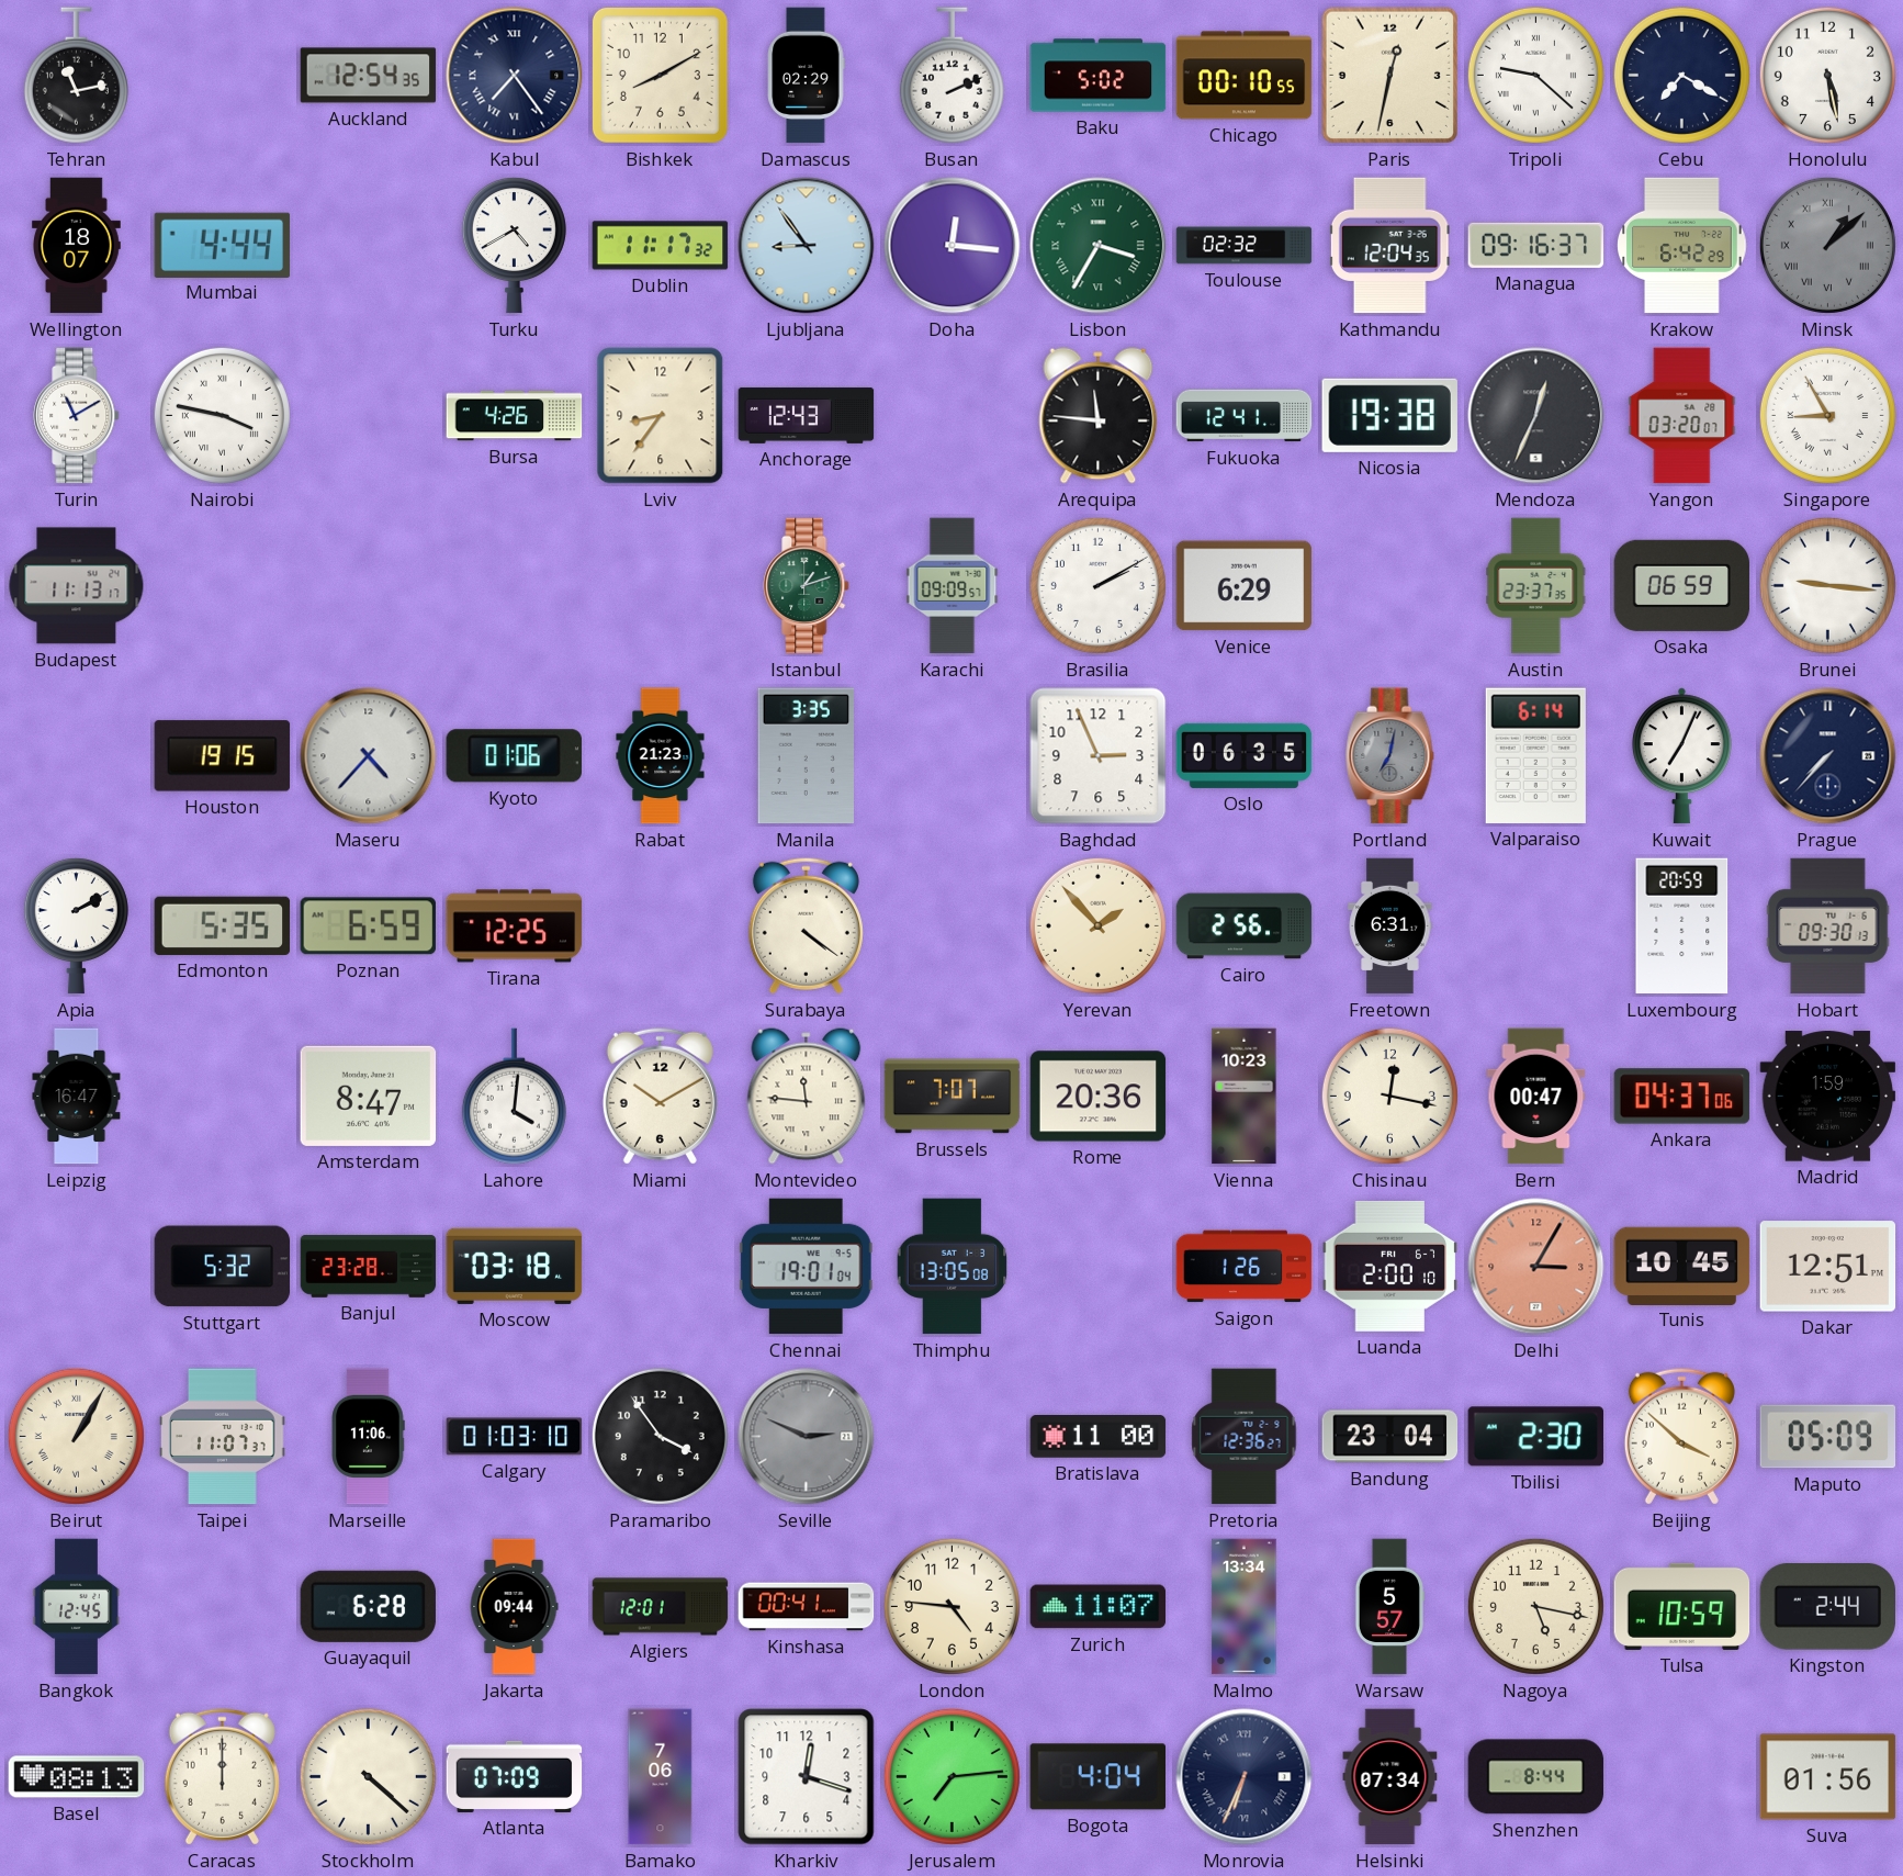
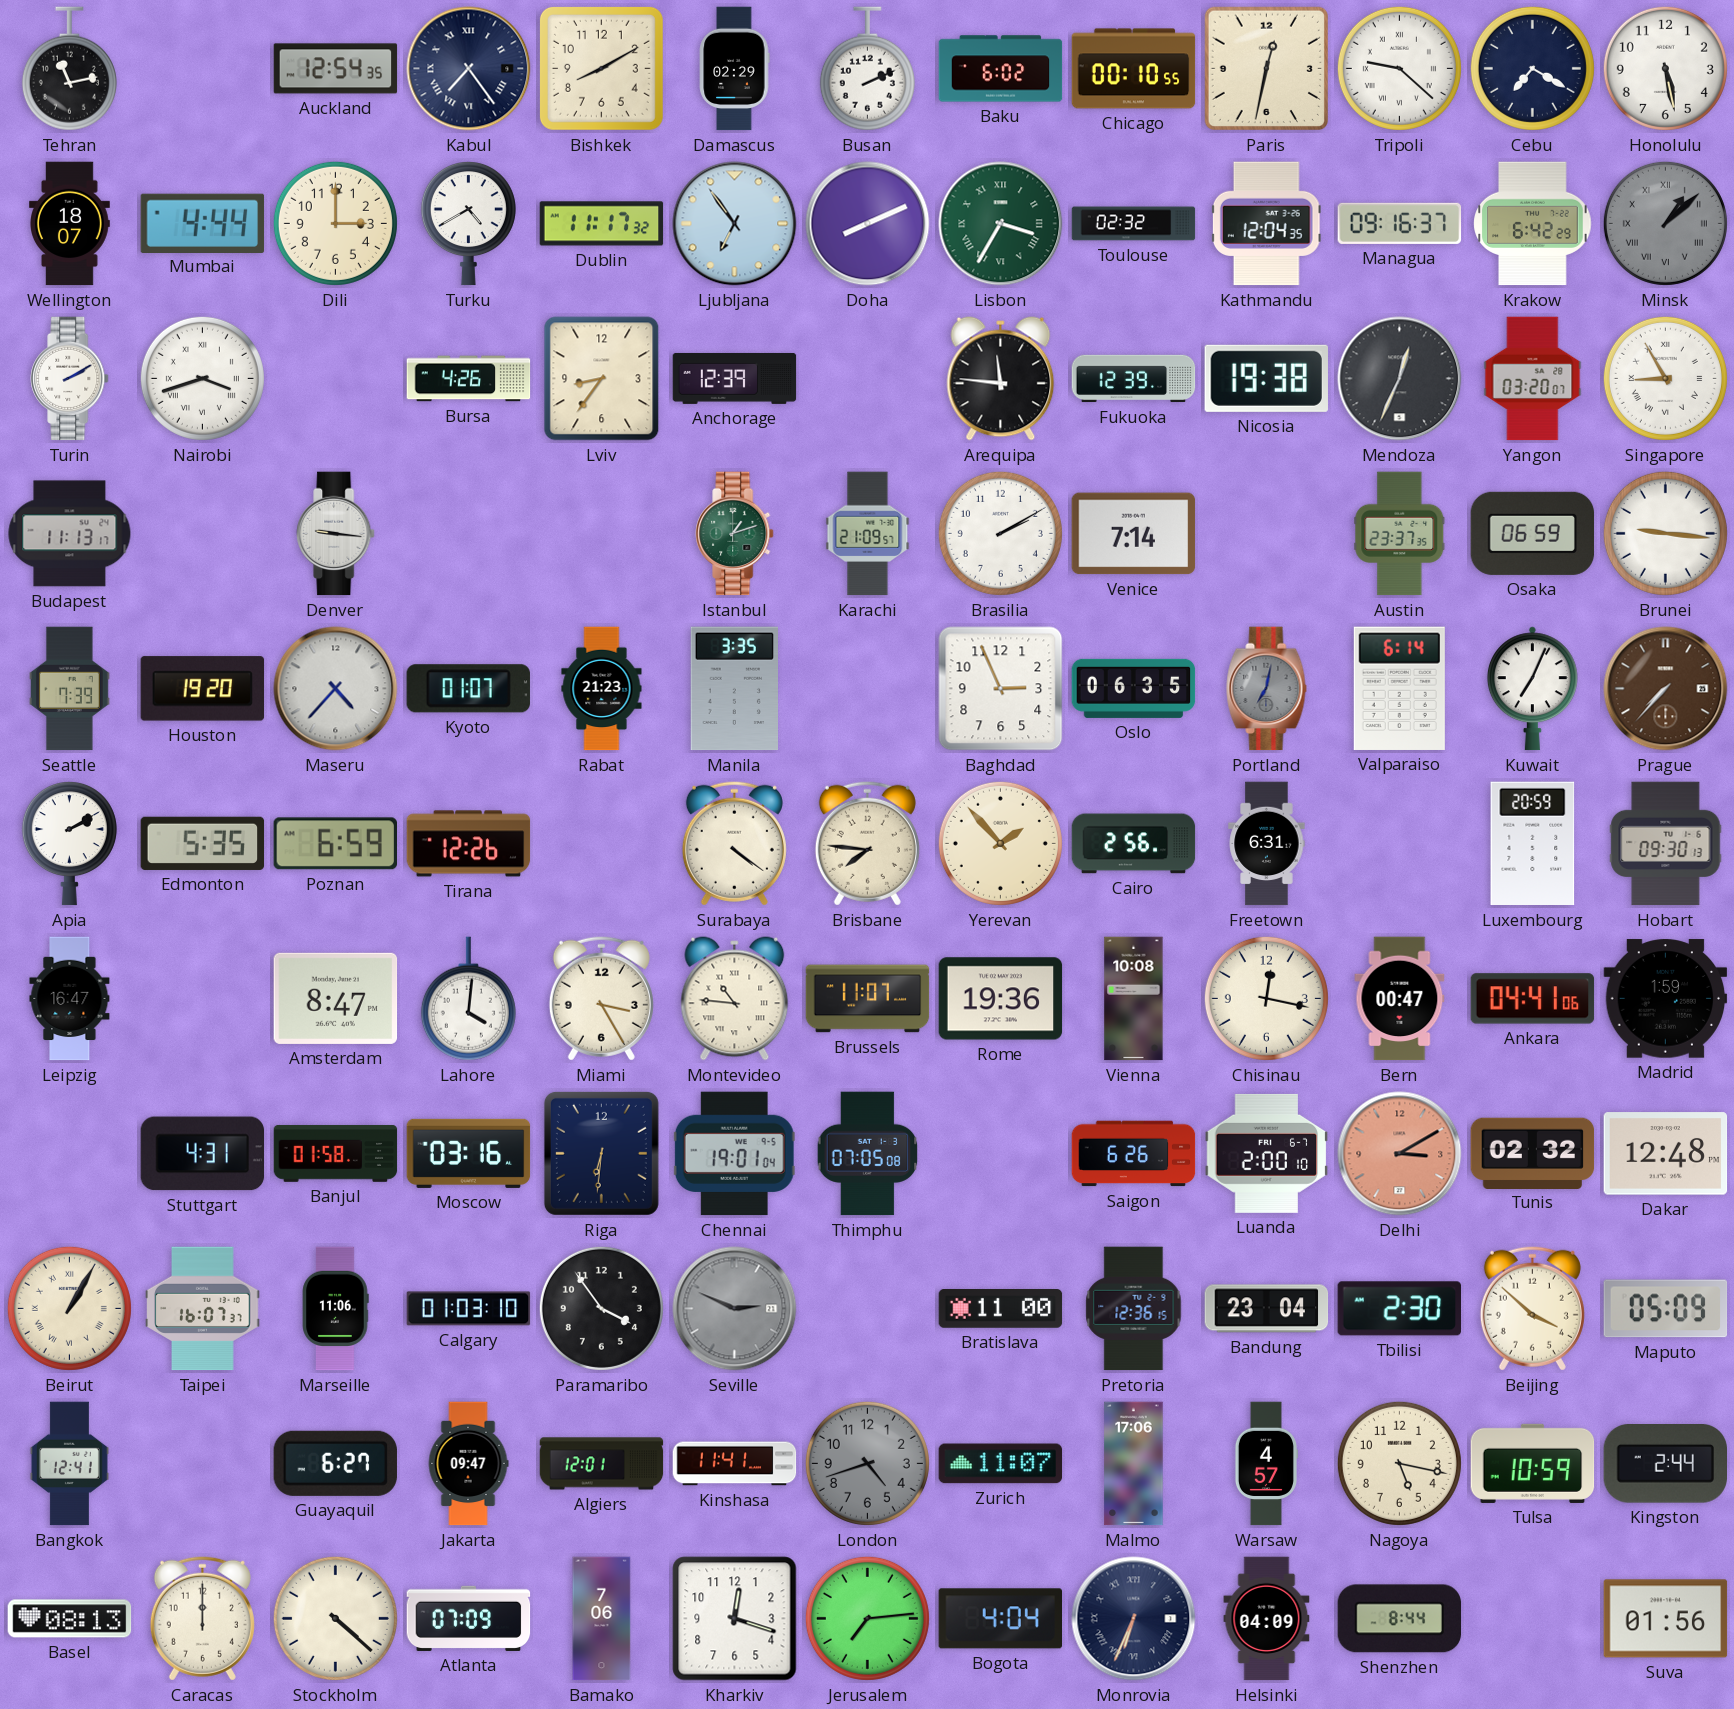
Baku: 5:02 -> 6:02 (1001, 69)
Dili: none -> 3:00 (335, 223)
Ljubljana: 8:54 -> 6:54 (735, 224)
Doha: 12:16 -> 8:11 (868, 224)
Turin: 11:10 -> 2:10 (70, 379)
Nairobi: 3:47 -> 3:42 (202, 378)
Anchorage: 12:43 -> 12:39 (735, 378)
Fukuoka: 12:41 -> 12:39 (1134, 379)
Denver: none -> 9:16 (336, 534)
Karachi: 09:09 -> 21:09 (868, 534)
Venice: 6:29 -> 7:14 (1134, 534)
Seattle: none -> 7:39 (69, 689)
Houston: 19:15 -> 19:20 (203, 689)
Kyoto: 01:06 -> 01:07 (468, 689)
Prague dial: navy -> brown (1666, 689)
Tirana: 12:25 -> 12:26 (469, 844)
Brisbane: none -> 7:46 (867, 843)
Miami: 10:10 -> 3:25 (601, 998)
Montevideo: 11:46 -> 10:46 (735, 999)
Brussels: 7:07 -> 11:07 (868, 999)
Rome: 20:36 -> 19:36 (1001, 999)
Vienna: 10:23 -> 10:08 (1134, 999)
Ankara: 04:37 -> 04:41 (1533, 999)
Stuttgart: 5:32 -> 4:31 (203, 1154)
Banjul: 23:28 -> 01:58 (336, 1153)
Moscow: 03:18 -> 03:16 (469, 1153)
Riga: none -> 6:31 (601, 1153)
Thimphu: 13:05 -> 07:05 (868, 1154)
Saigon: 1:26 -> 6:26 (1134, 1154)
Delhi: 3:05 -> 3:10 (1400, 1154)
Tunis: 10:45 -> 02:32 (1533, 1153)
Dakar: 12:51 -> 12:48 (1666, 1154)
Taipei: 11:07 -> 16:07 (203, 1309)
Pretoria: 12:36:27 -> 12:36:15 (1134, 1309)
Bangkok: 12:45 -> 12:41 (69, 1464)
Guayaquil: 6:28 -> 6:27 (335, 1463)
Jakarta: 09:44 -> 09:47 (468, 1464)
Kinshasa: 00:41 -> 11:41 (735, 1464)
London: 4:46 -> 4:42 (867, 1463)
London dial: cream -> grey (867, 1463)
Malmo: 13:34 -> 17:06 (1134, 1464)
Warsaw: 5:57 -> 4:57 (1265, 1464)
Helsinki: 07:34 -> 04:09 (1267, 1619)
